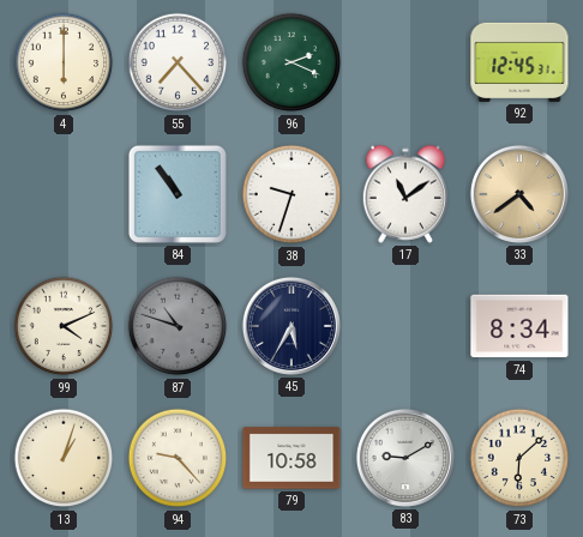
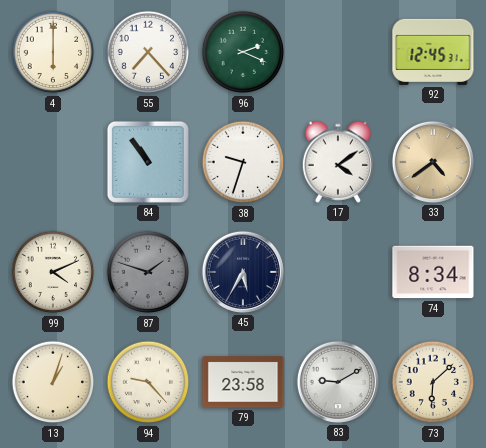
17: 11:09 -> 4:09 (337, 162)
87: 10:48 -> 1:48 (148, 272)
79: 10:58 -> 23:58 (243, 382)
